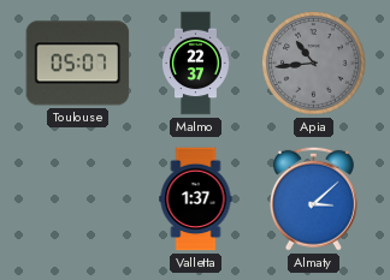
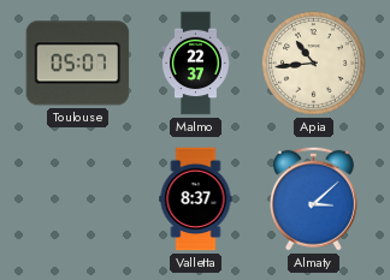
Apia dial: grey -> cream (314, 64)
Valletta: 1:37 -> 8:37 (196, 199)
